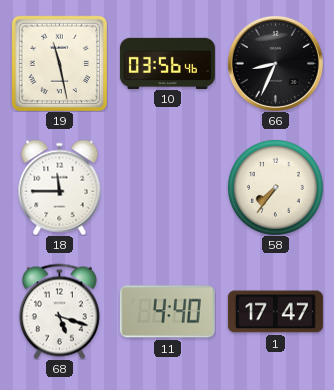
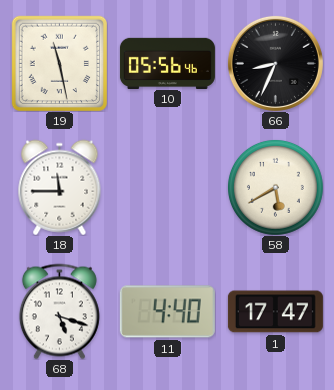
10: 03:56 -> 05:56 (167, 63)
58: 7:36 -> 5:40 (275, 187)
